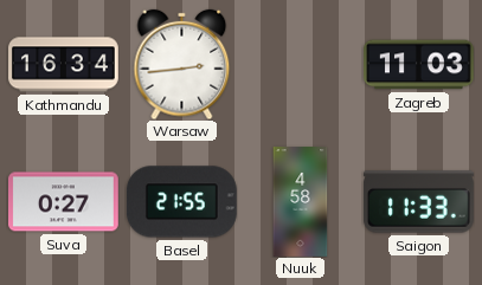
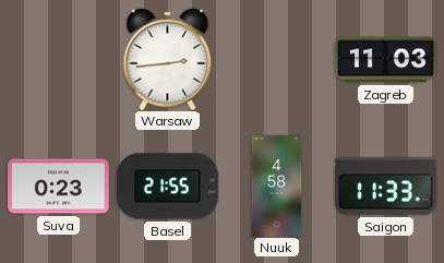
Kathmandu: 16:34 -> none (64, 65)
Suva: 0:27 -> 0:23 (59, 187)
